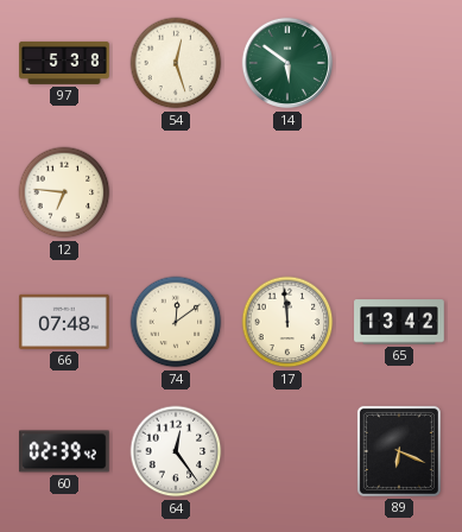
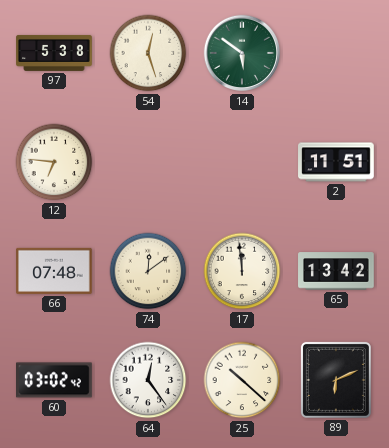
2: none -> 11:51 (336, 162)
60: 02:39 -> 03:02 (54, 380)
25: none -> 10:22 (242, 380)
89: 6:19 -> 6:11 (336, 380)
